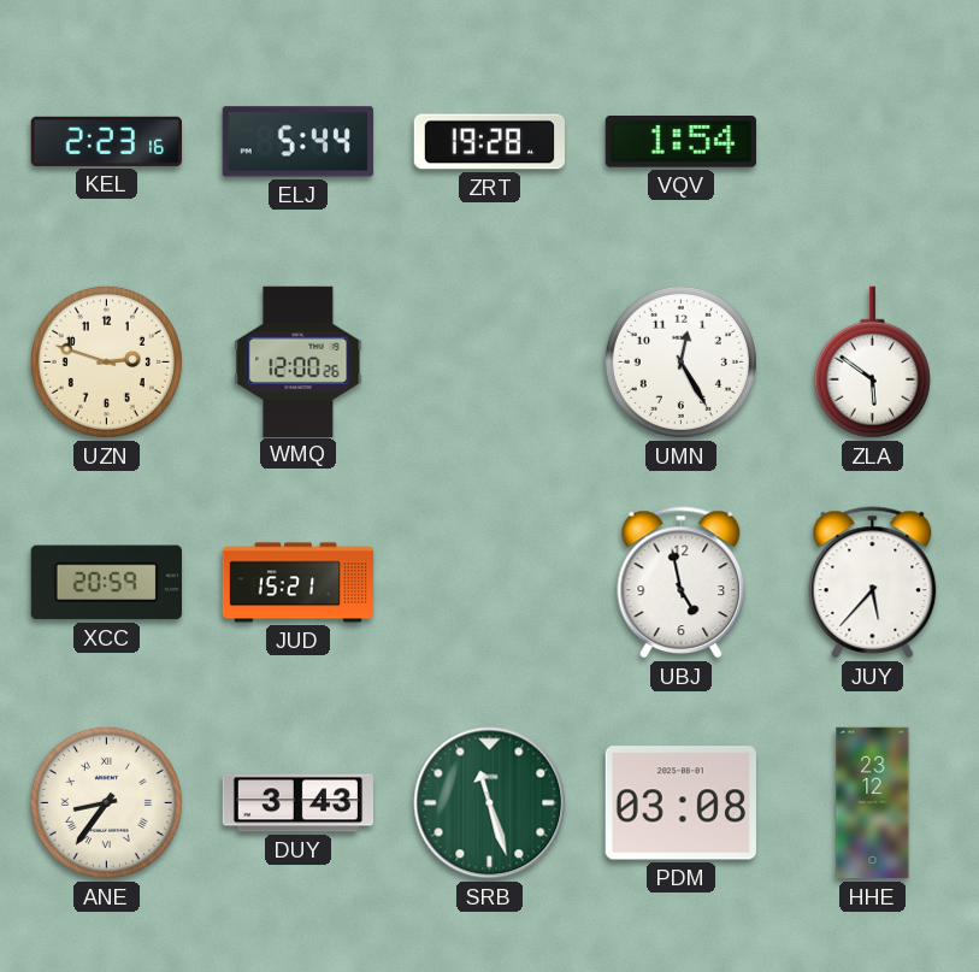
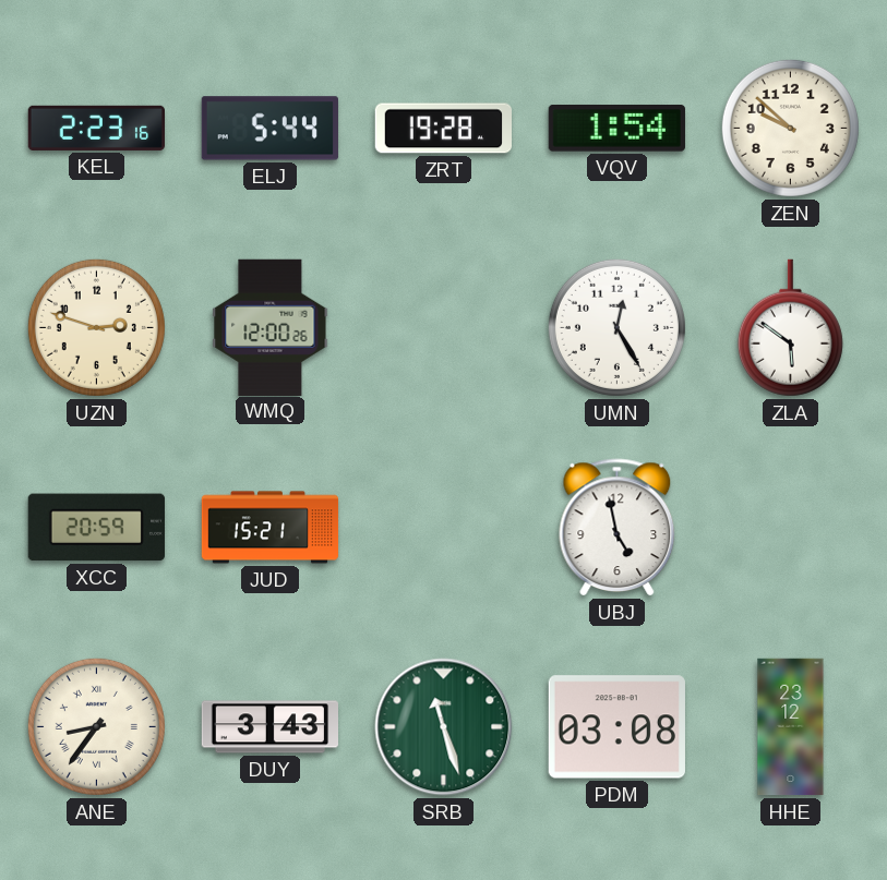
ZEN: none -> 9:52 (790, 128)
JUY: 5:37 -> none (873, 583)
